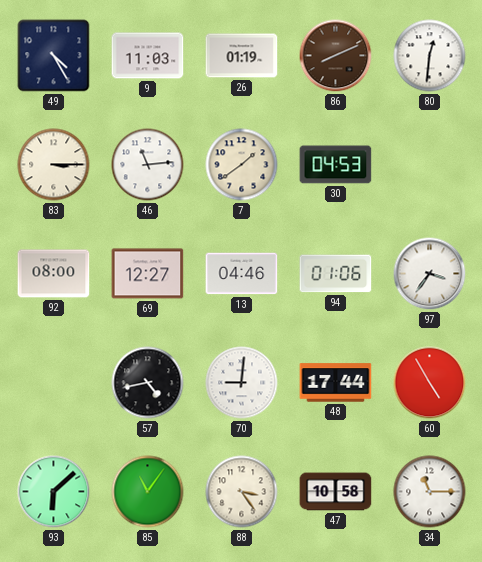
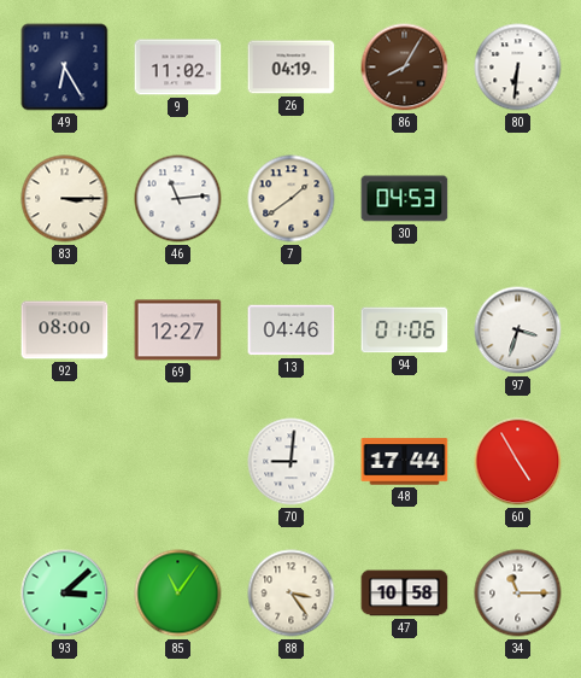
49: 4:25 -> 6:25 (65, 68)
9: 11:03 -> 11:02 (178, 68)
26: 01:19 -> 04:19 (292, 68)
86: 8:11 -> 8:05 (405, 68)
80: 12:31 -> 6:31 (518, 68)
97: 3:36 -> 3:33 (518, 331)
57: 4:43 -> none (148, 383)
93: 6:08 -> 3:08 (65, 594)
